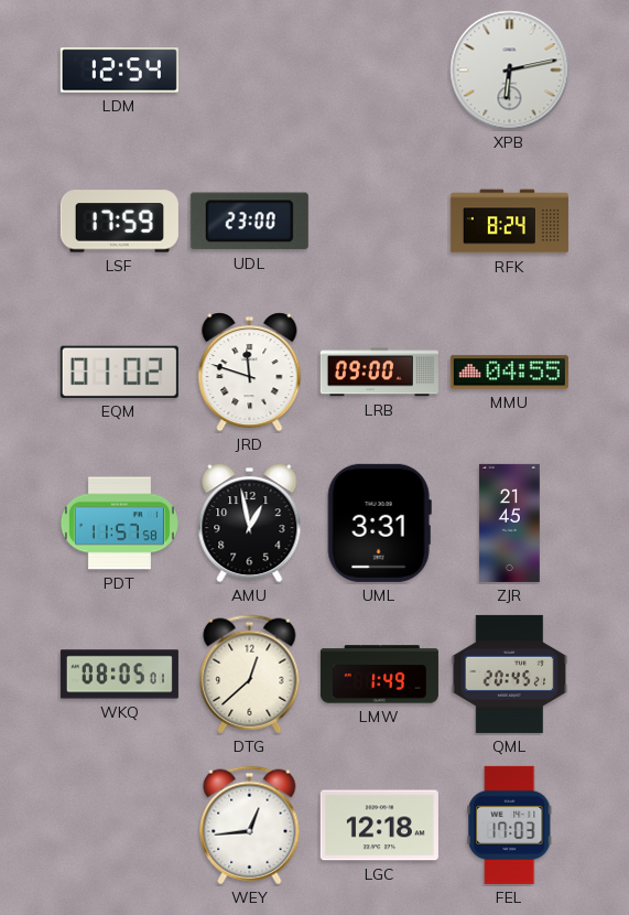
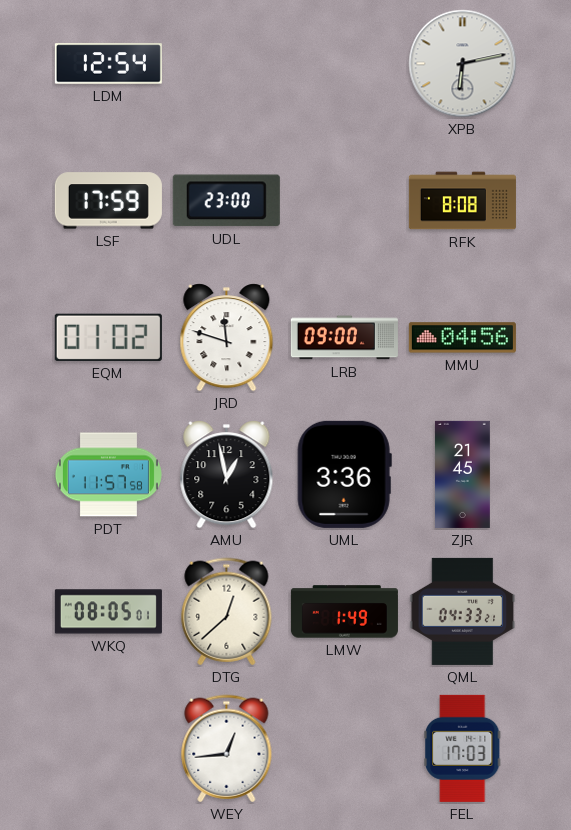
RFK: 8:24 -> 8:08 (462, 201)
MMU: 04:55 -> 04:56 (462, 338)
UML: 3:31 -> 3:36 (344, 474)
QML: 20:45 -> 04:33 (463, 611)
LGC: 12:18 -> none (379, 826)
